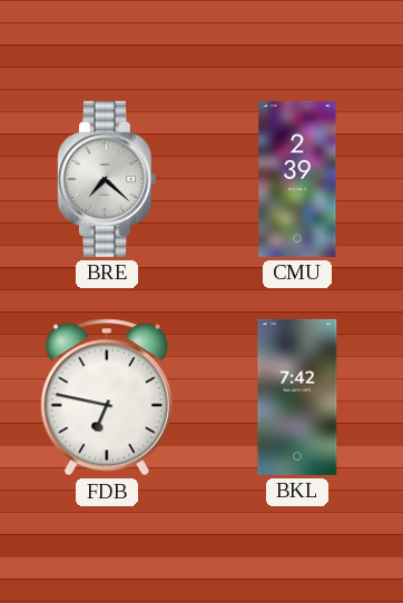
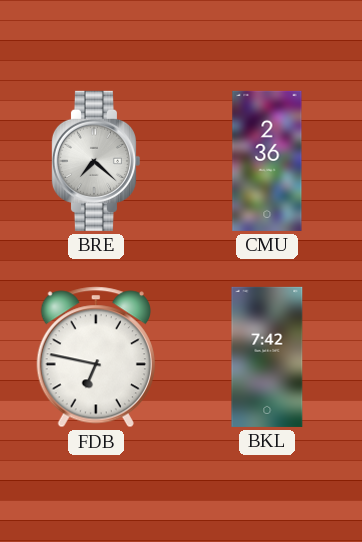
CMU: 2:39 -> 2:36 (267, 161)
